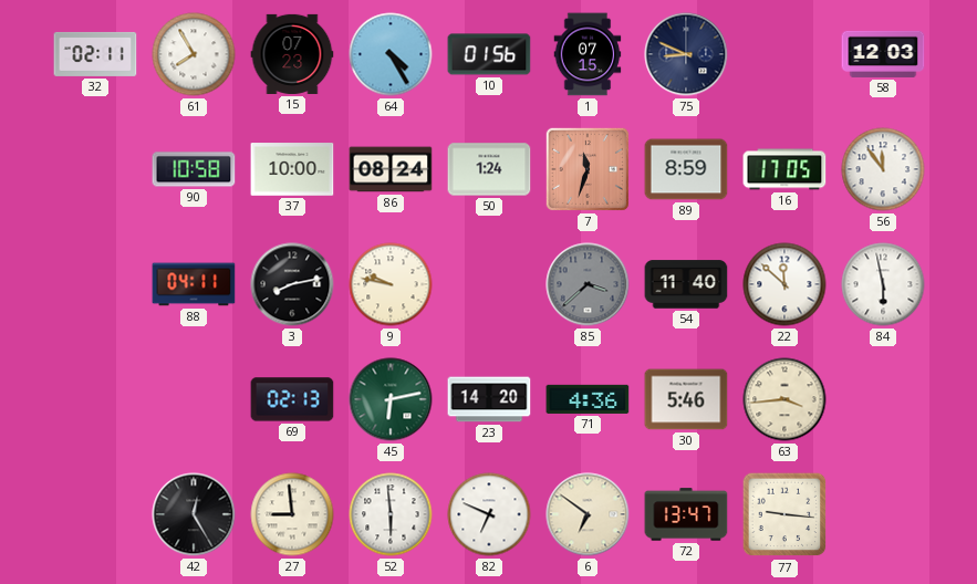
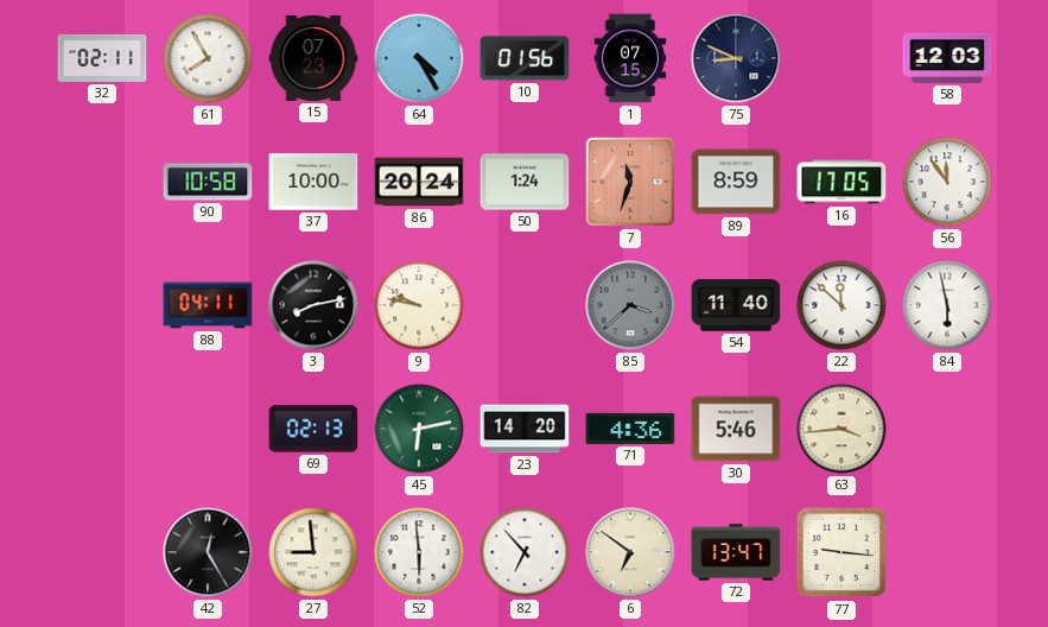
86: 08:24 -> 20:24 (419, 182)
82: 6:49 -> 6:53 (525, 552)
